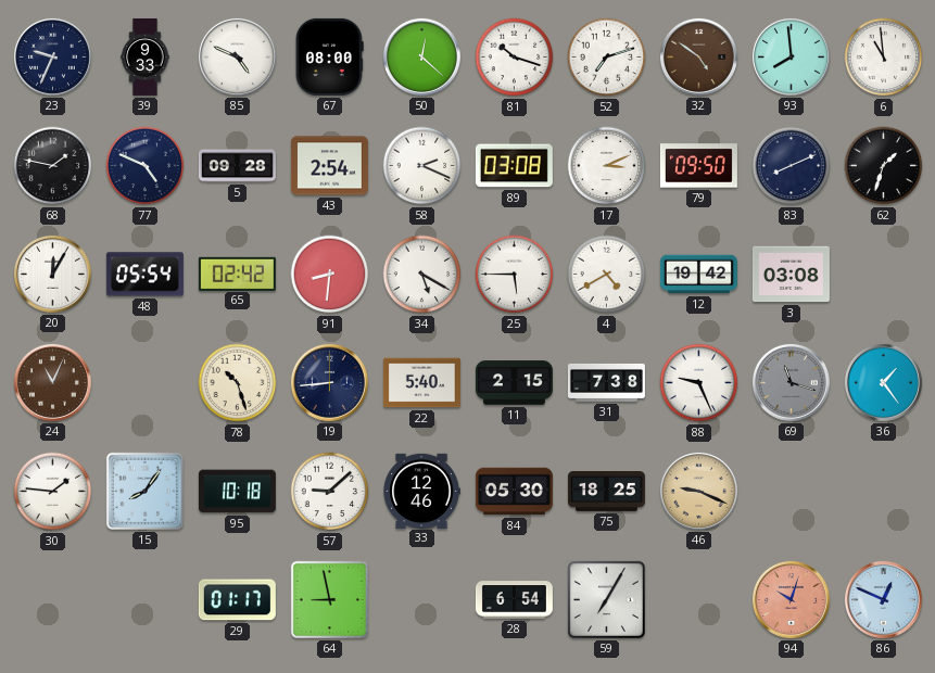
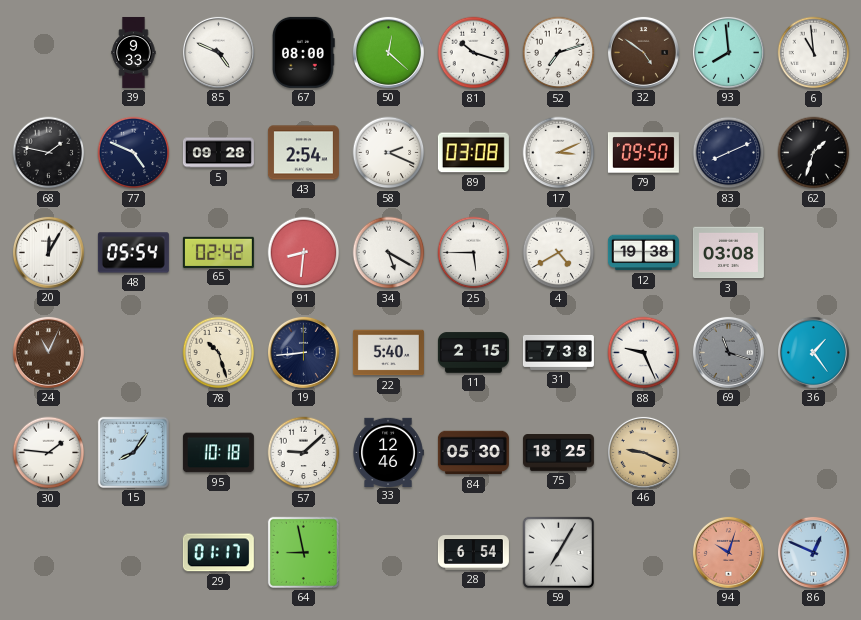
23: 9:34 -> none (52, 56)
12: 19:42 -> 19:38 (643, 253)
